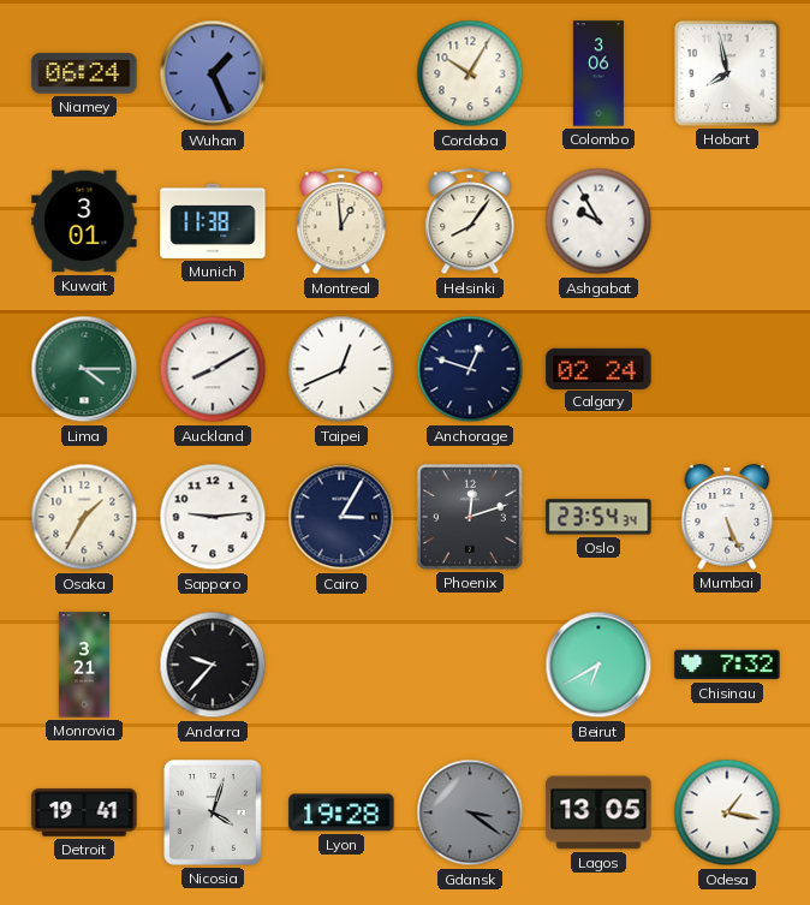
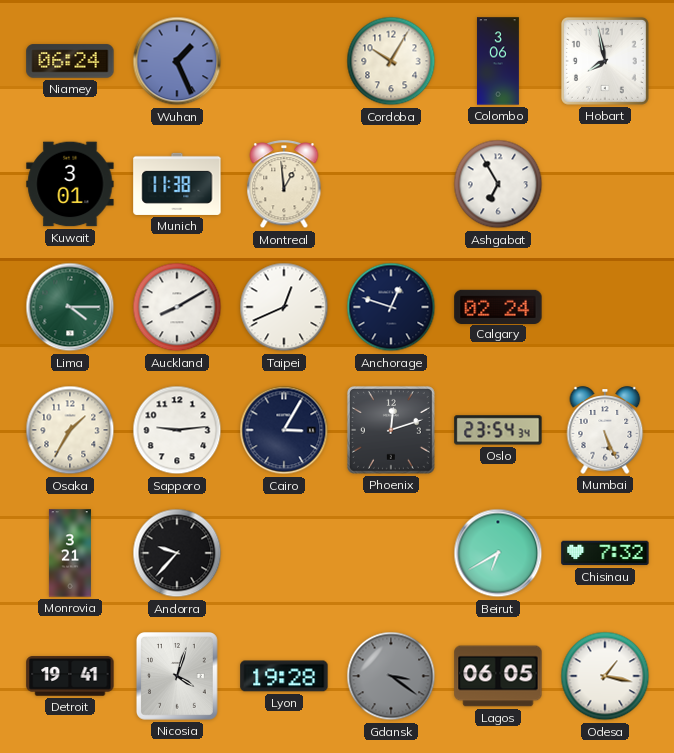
Helsinki: 8:06 -> none (470, 222)
Ashgabat: 9:55 -> 6:55 (498, 184)
Lagos: 13:05 -> 06:05 (498, 676)
